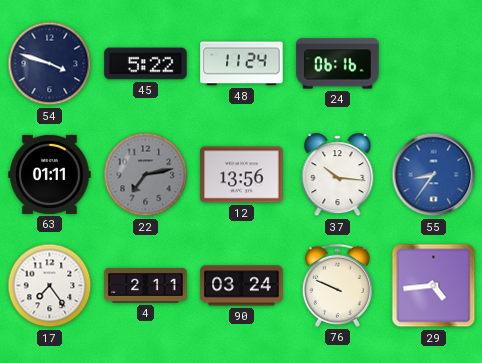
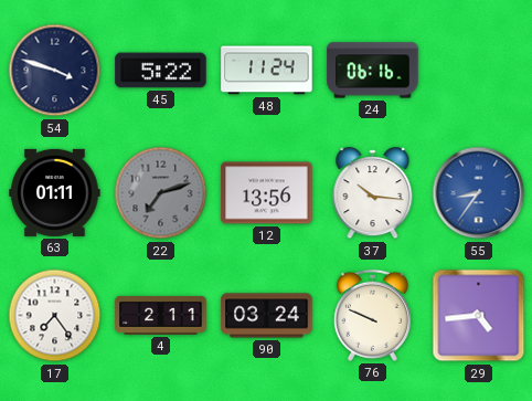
22: 7:13 -> 7:12 (161, 193)
